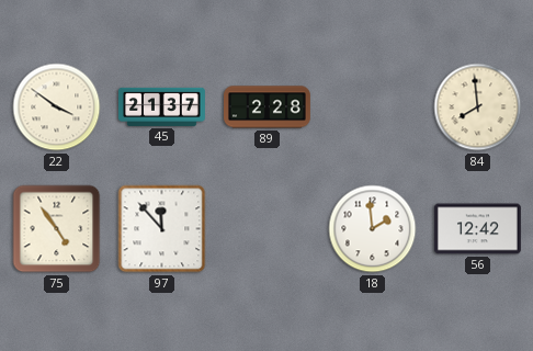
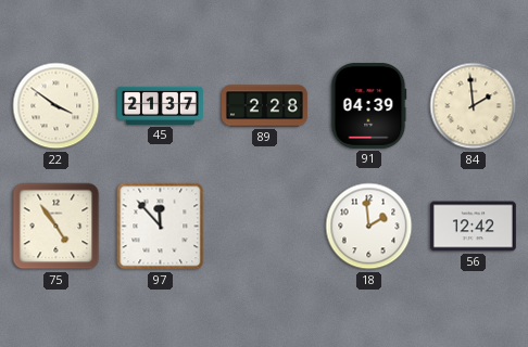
91: none -> 04:39 (368, 105)
84: 7:59 -> 1:59 (474, 106)
